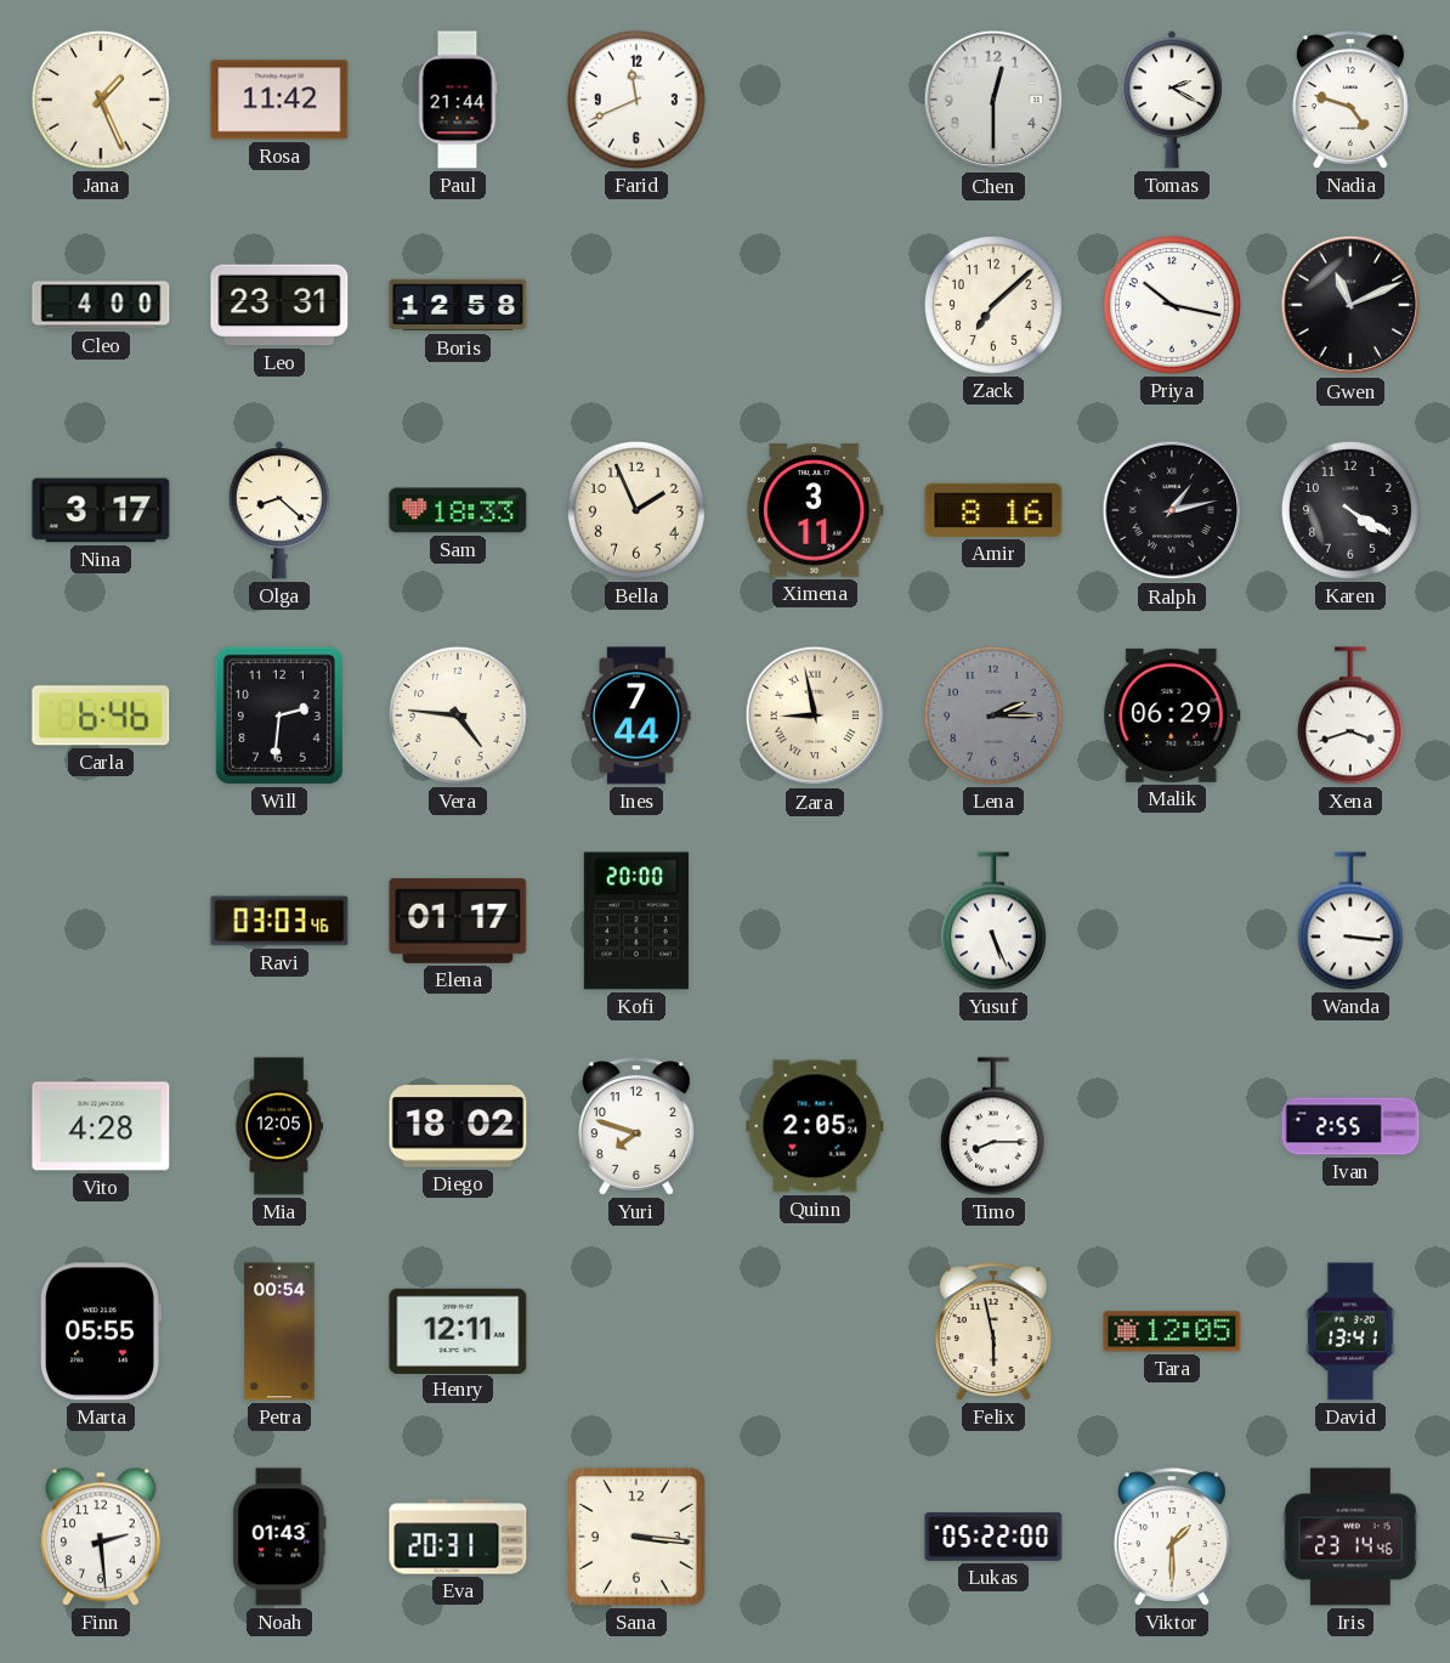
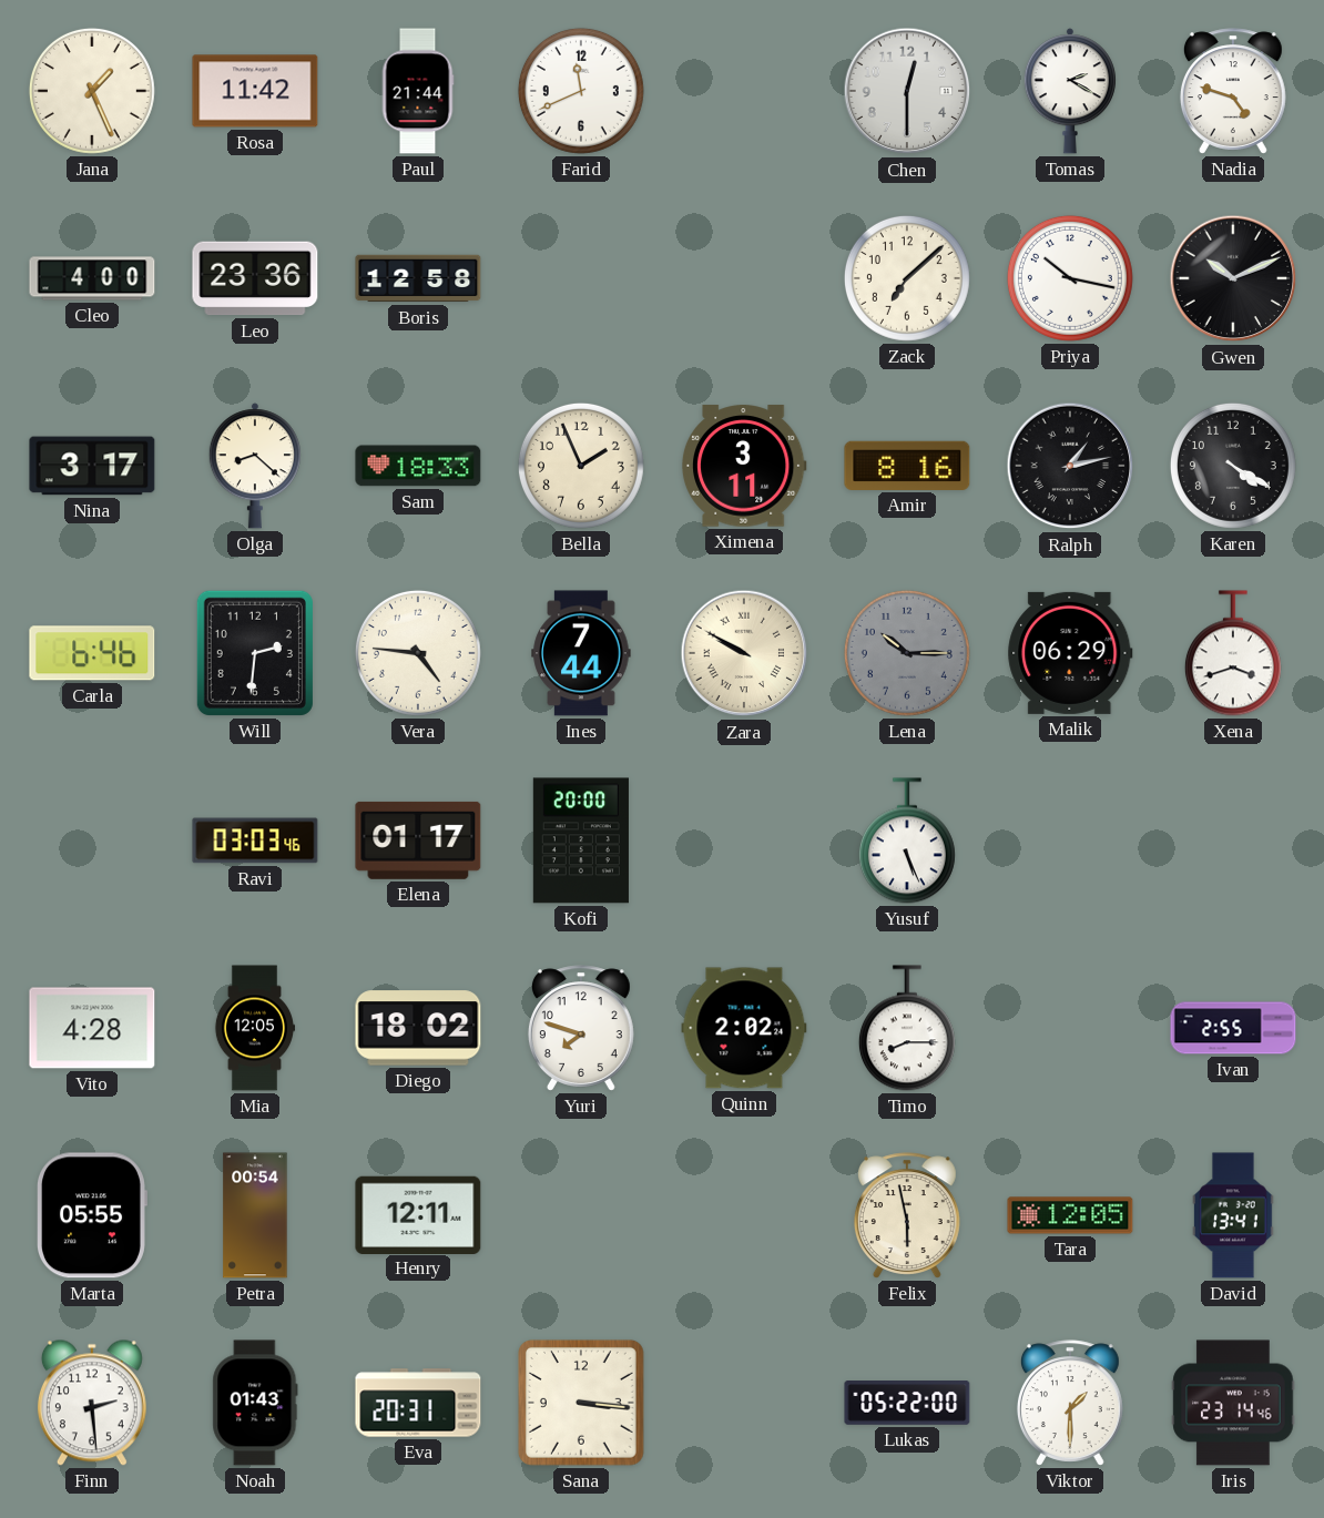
Leo: 23:31 -> 23:36 (255, 278)
Gwen: 11:11 -> 10:11 (1233, 278)
Zara: 8:58 -> 9:50 (744, 653)
Lena: 2:15 -> 10:15 (907, 653)
Wanda: 3:16 -> none (1350, 921)
Quinn: 2:05 -> 2:02 (744, 1028)
